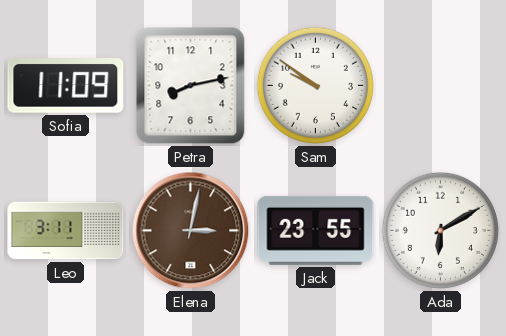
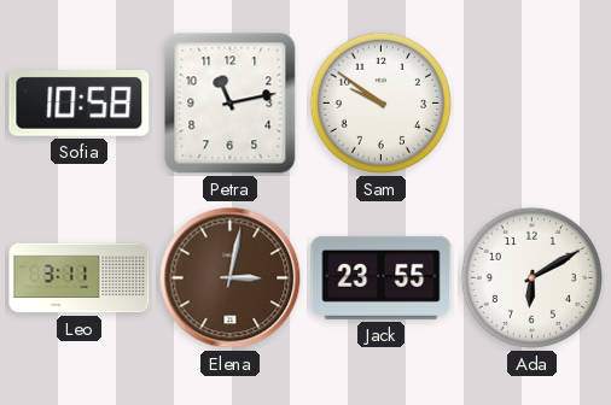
Sofia: 11:09 -> 10:58 (80, 104)
Petra: 8:13 -> 11:13 (231, 104)
